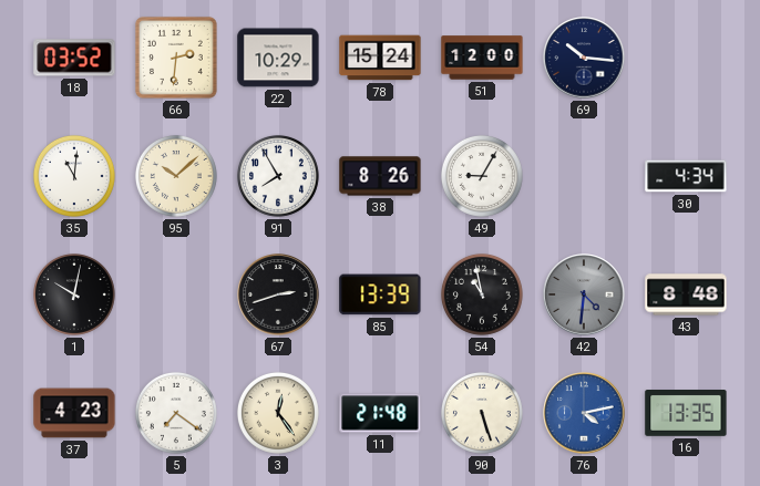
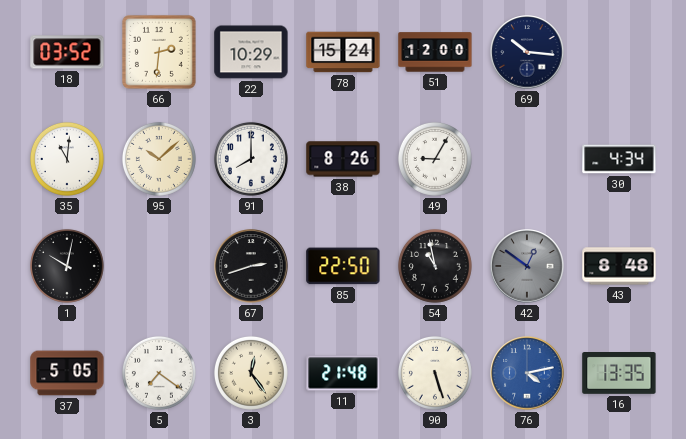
91: 7:55 -> 8:00 (251, 159)
85: 13:39 -> 22:50 (343, 266)
42: 4:31 -> 12:51 (527, 266)
37: 4:23 -> 5:05 (67, 373)
